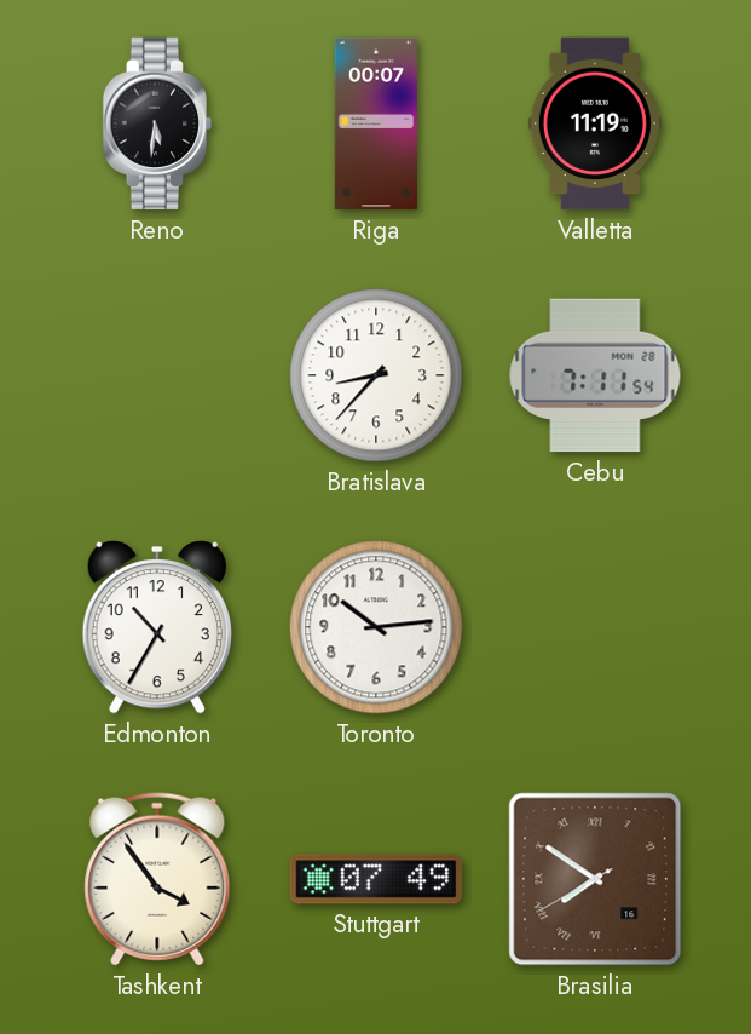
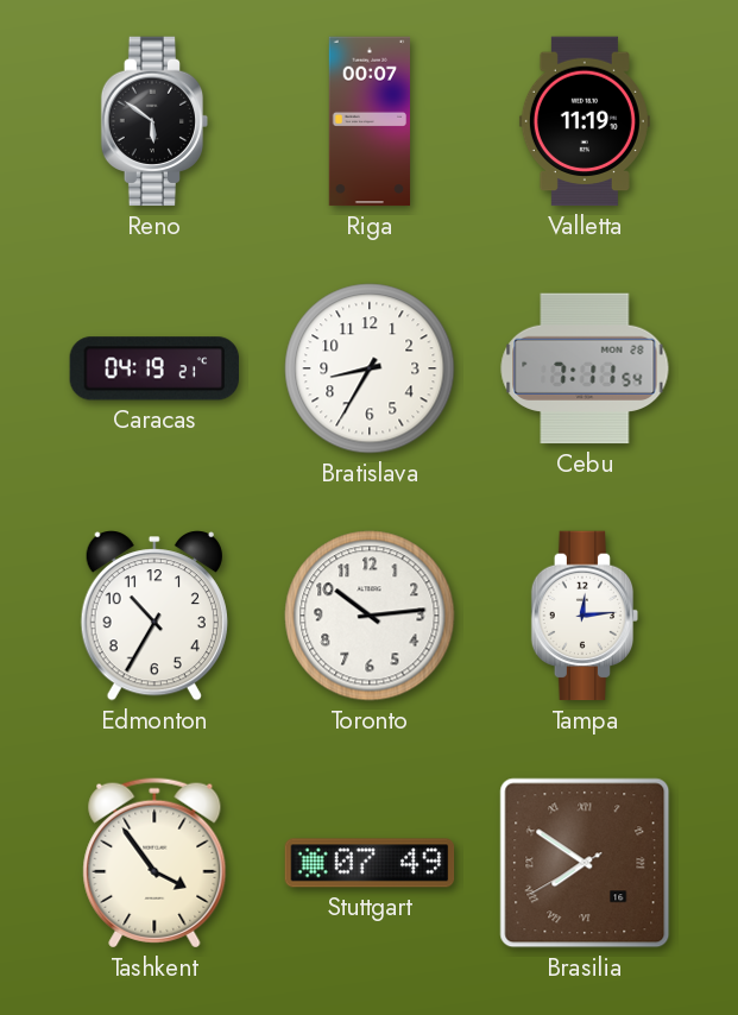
Reno: 5:31 -> 5:51 (154, 121)
Caracas: none -> 04:19 (153, 368)
Bratislava: 8:37 -> 8:35 (370, 368)
Tampa: none -> 12:14 (585, 616)
